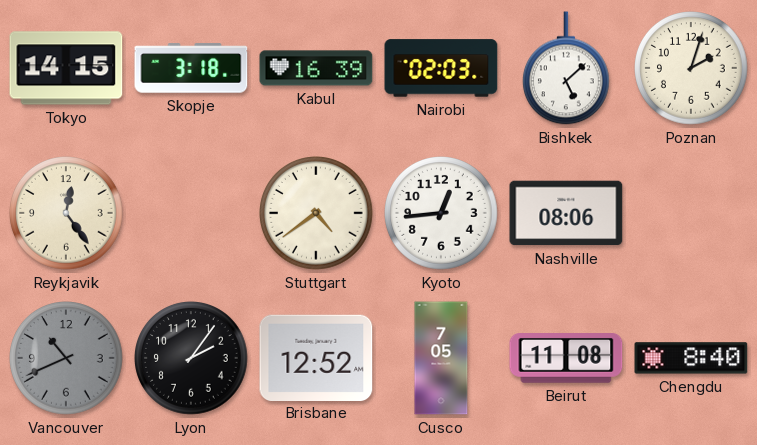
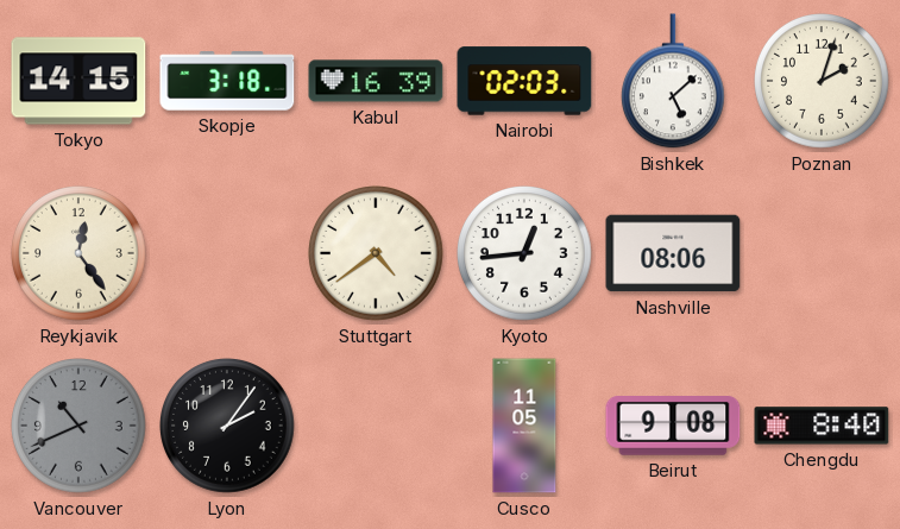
Brisbane: 12:52 -> none (316, 357)
Cusco: 7:05 -> 11:05 (524, 426)
Beirut: 11:08 -> 9:08 (673, 427)
